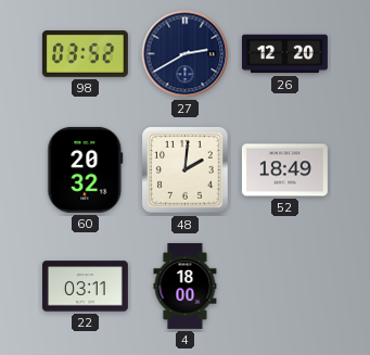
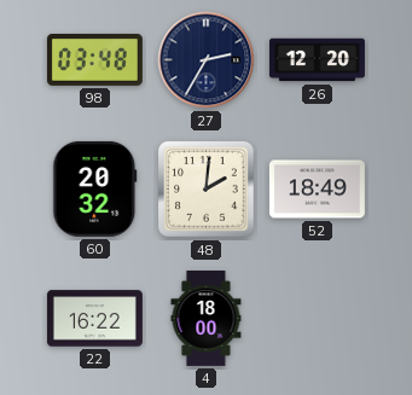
98: 03:52 -> 03:48 (94, 59)
27: 2:40 -> 2:35 (207, 60)
22: 03:11 -> 16:22 (94, 319)
